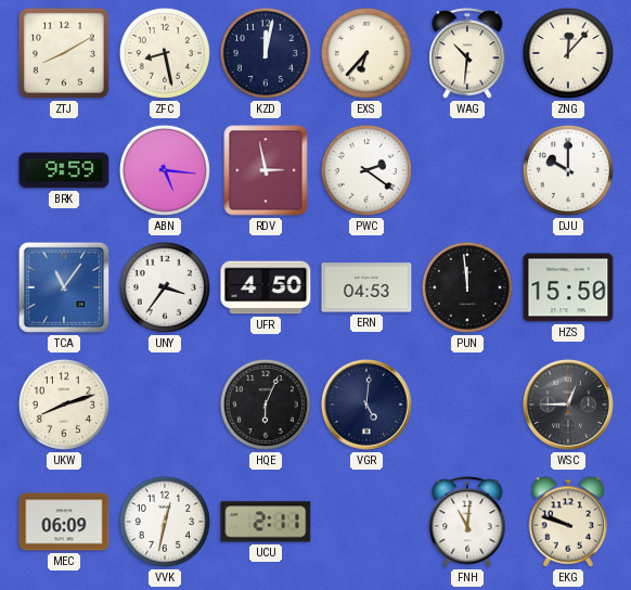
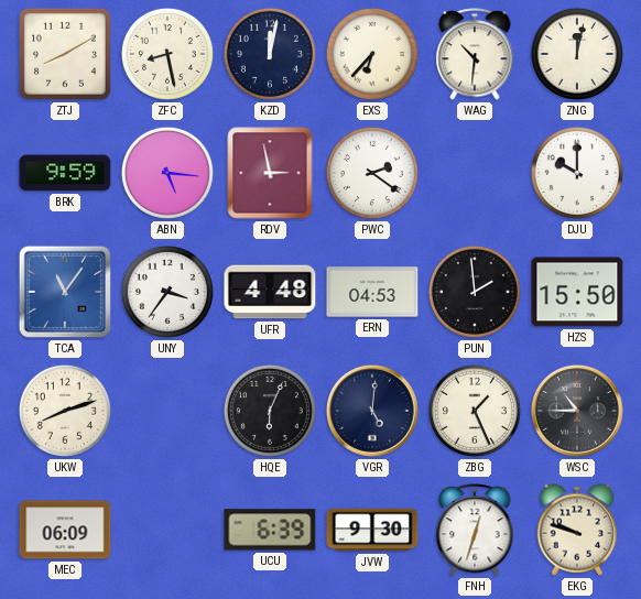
ZNG: 12:07 -> 12:02 (577, 54)
UFR: 4:50 -> 4:48 (270, 292)
PUN: 11:59 -> 1:59 (475, 292)
ZBG: none -> 1:26 (475, 411)
WSC: 12:45 -> 10:45 (577, 411)
VVK: 12:32 -> none (165, 522)
UCU: 2:11 -> 6:39 (270, 530)
JVW: none -> 9:30 (372, 530)
FNH: 11:01 -> 12:33 (475, 530)
